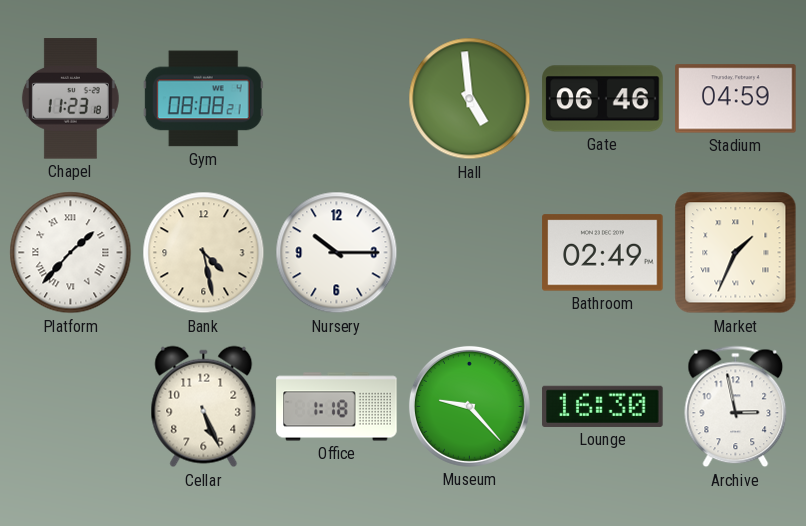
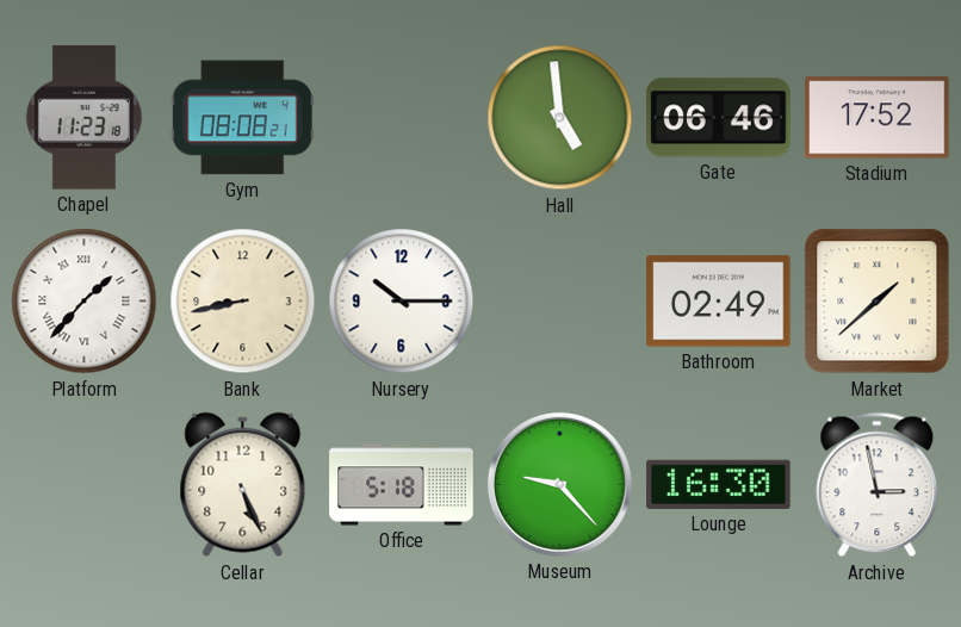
Stadium: 04:59 -> 17:52 (878, 118)
Bank: 4:28 -> 8:43 (243, 302)
Market: 1:34 -> 1:38 (878, 302)
Office: 1:18 -> 5:18 (402, 485)
